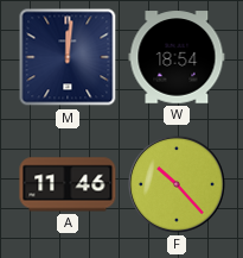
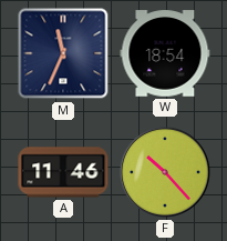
M: 12:01 -> 11:34 (63, 53)
